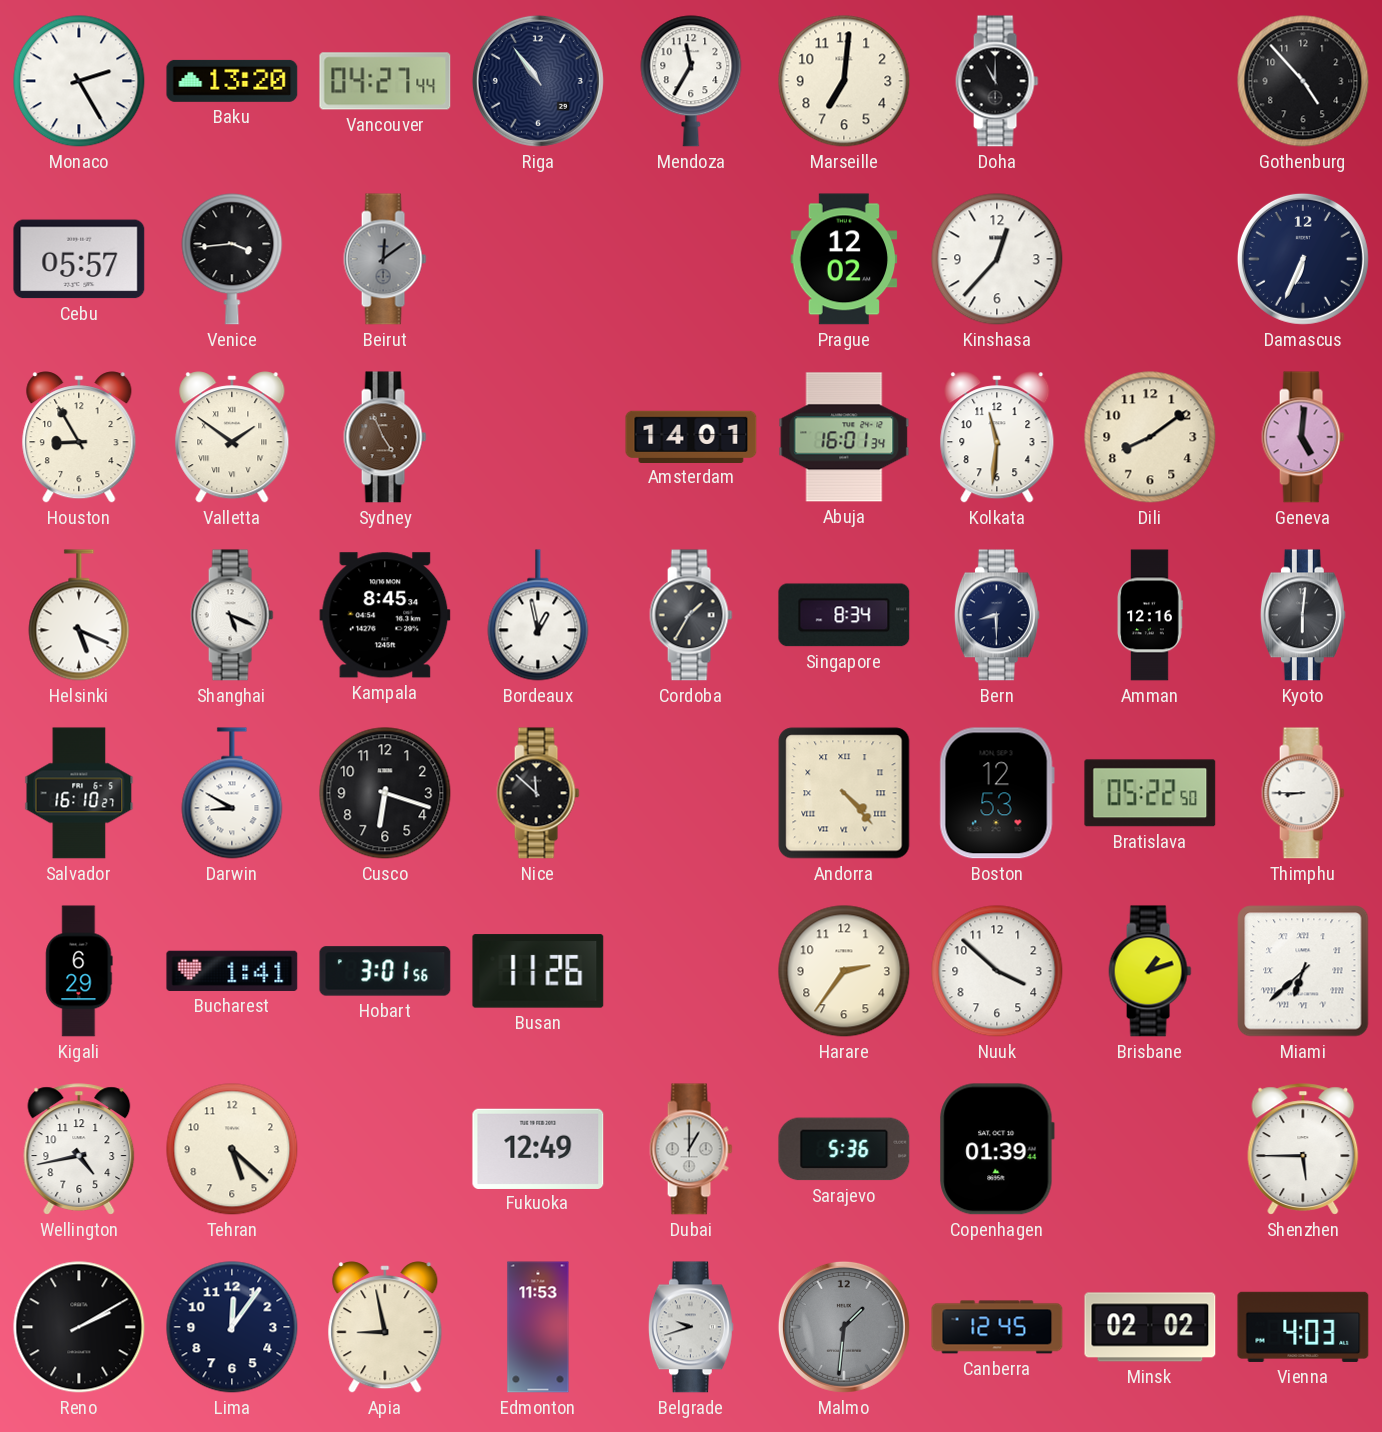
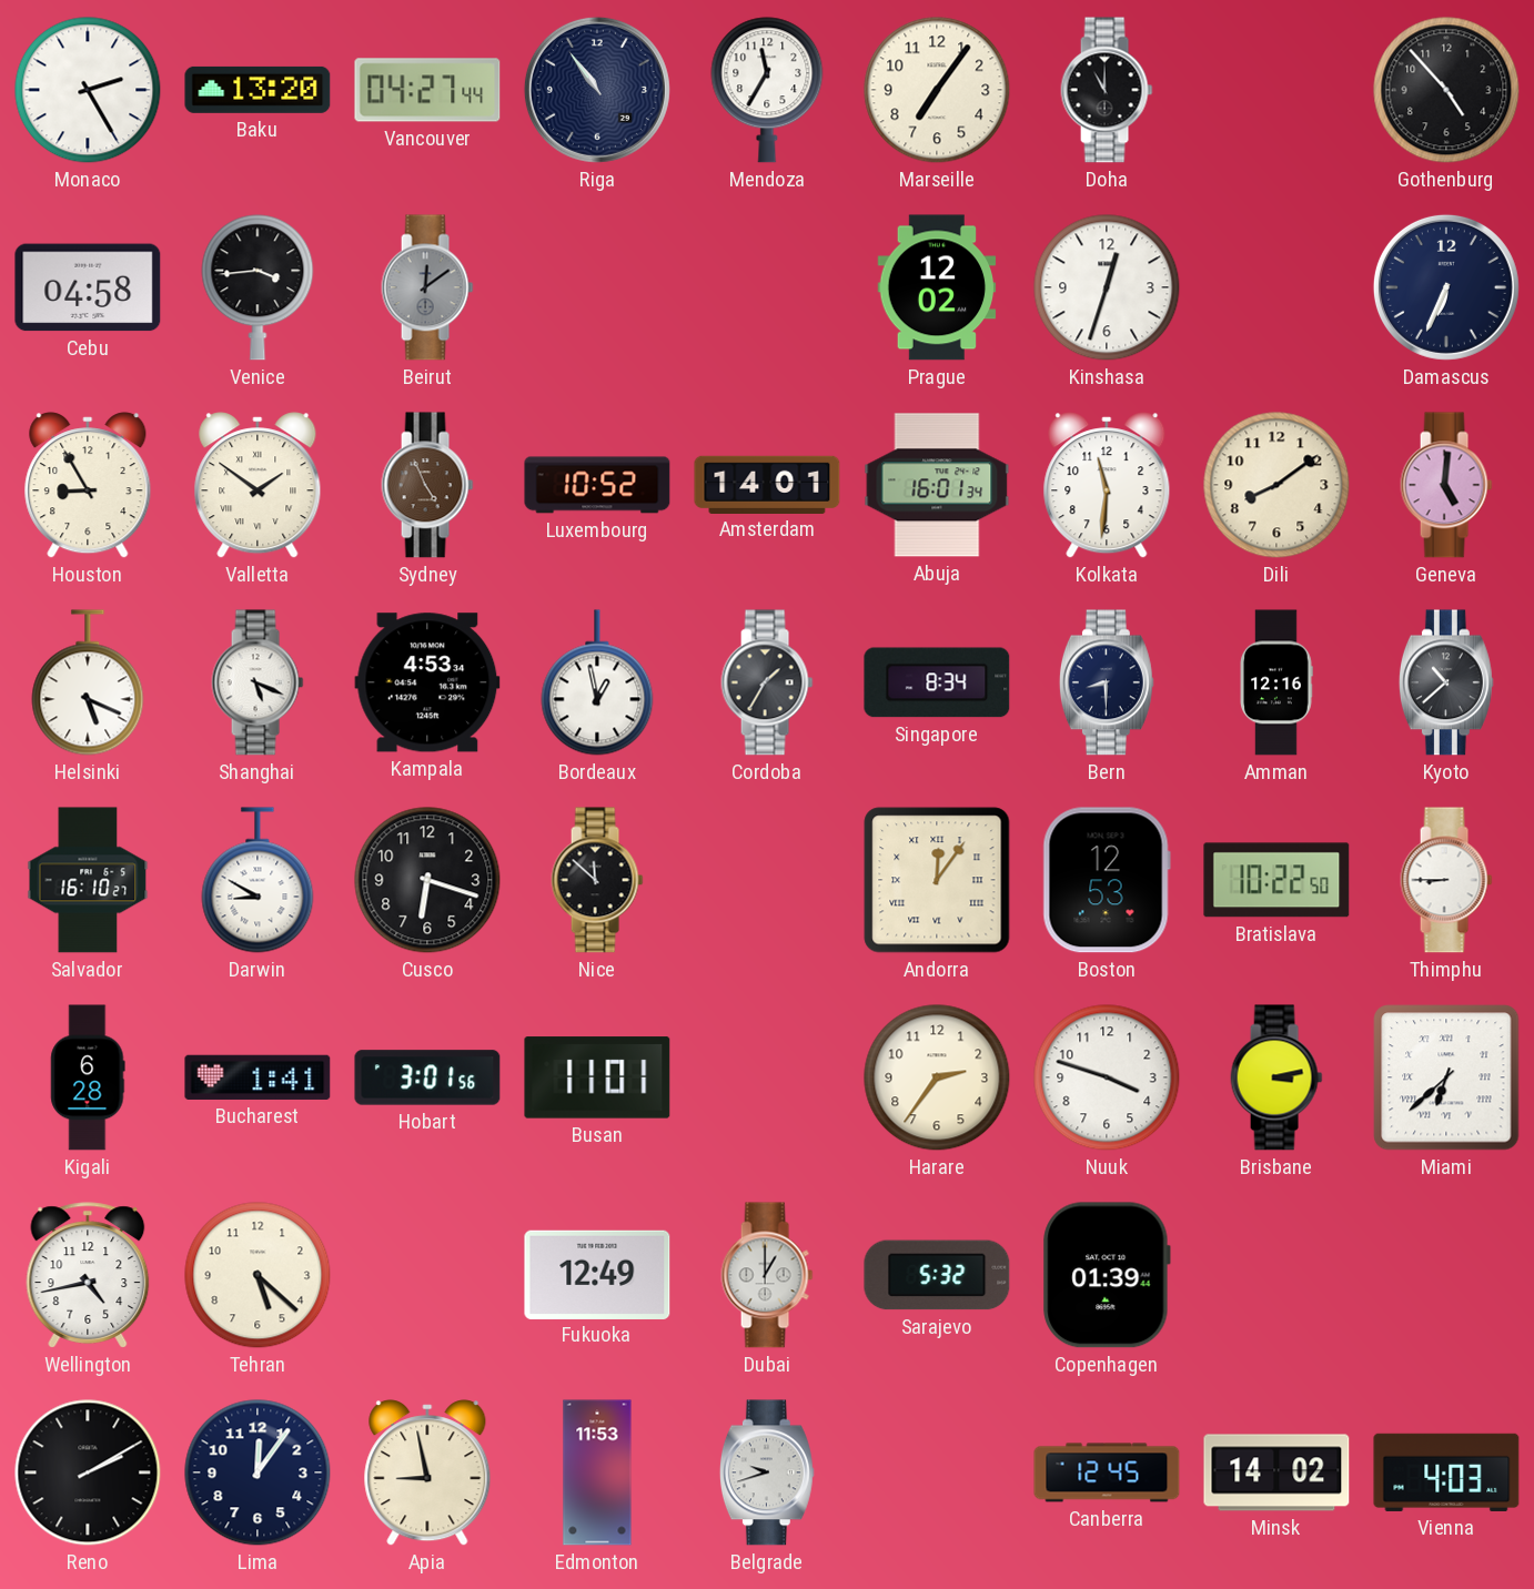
Marseille: 7:01 -> 7:06 (937, 90)
Cebu: 05:57 -> 04:58 (88, 287)
Kinshasa: 12:37 -> 12:33 (1107, 287)
Luxembourg: none -> 10:52 (597, 485)
Kampala: 8:45 -> 4:53 (427, 682)
Kyoto: 6:01 -> 10:38 (1446, 682)
Andorra: 4:23 -> 12:06 (937, 880)
Bratislava: 05:22 -> 10:22 (1276, 880)
Kigali: 6:29 -> 6:28 (88, 1077)
Busan: 11:26 -> 11:01 (597, 1077)
Nuuk: 3:52 -> 3:48 (1107, 1077)
Brisbane: 1:12 -> 3:13 (1276, 1077)
Sarajevo: 5:36 -> 5:32 (937, 1275)
Shenzhen: 5:45 -> none (1303, 1149)
Malmo: 1:31 -> none (844, 1327)
Minsk: 02:02 -> 14:02 (1276, 1472)
